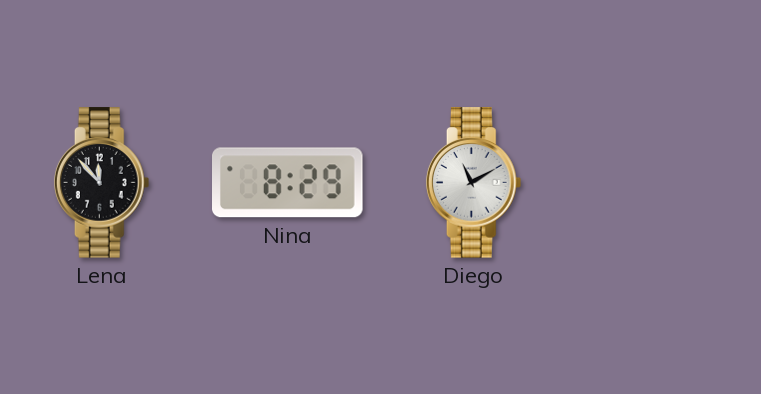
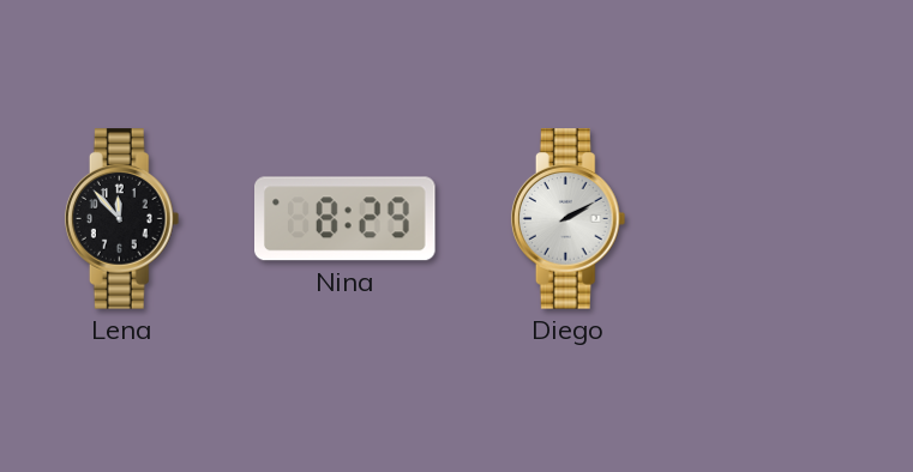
Diego: 11:10 -> 2:10 (569, 219)
